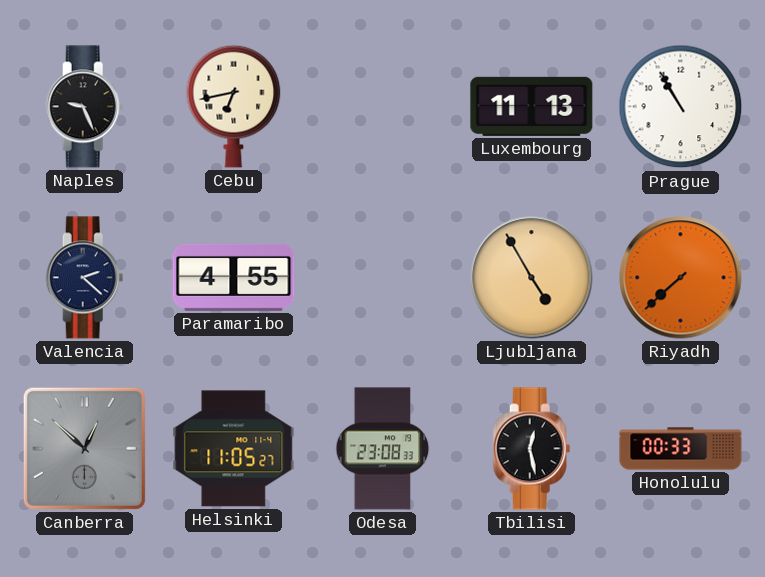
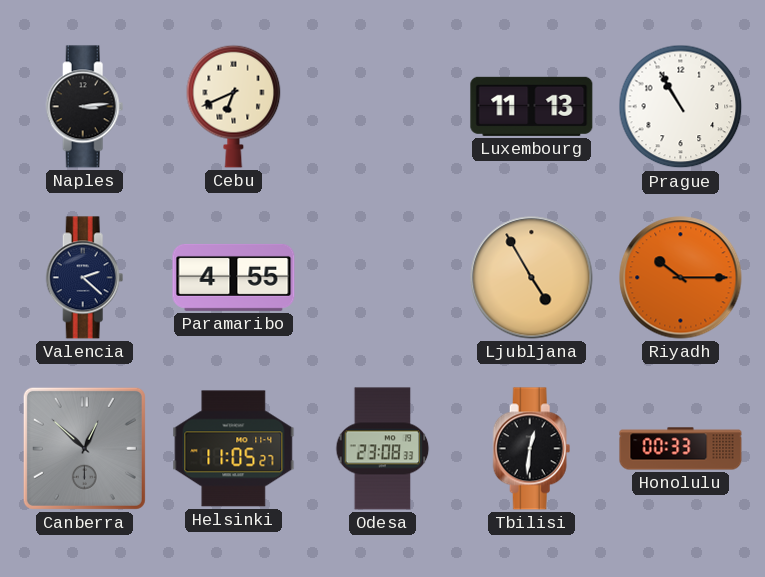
Naples: 9:26 -> 3:14 (85, 107)
Cebu: 6:43 -> 6:41 (234, 106)
Riyadh: 7:38 -> 10:15 (681, 278)
Tbilisi: 12:28 -> 12:31 (532, 449)
